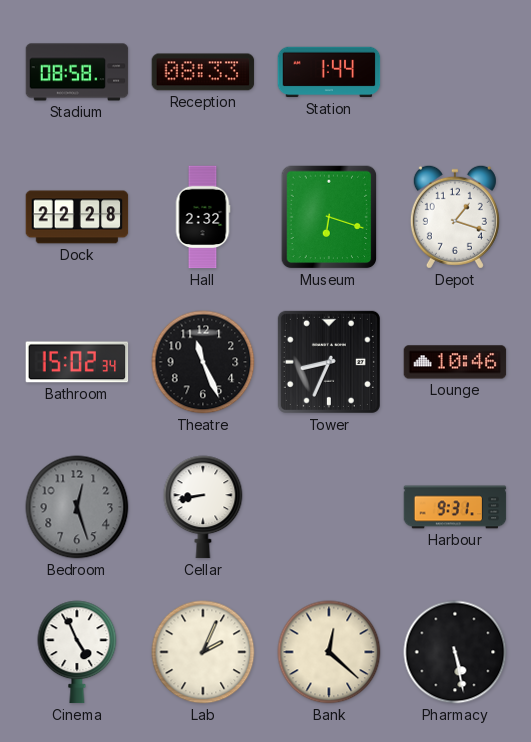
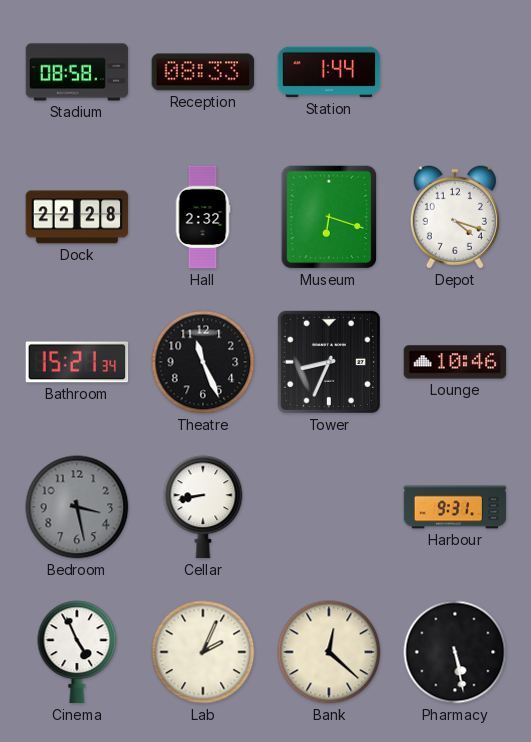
Depot: 1:18 -> 4:18 (455, 217)
Bathroom: 15:02 -> 15:21 (77, 362)
Bedroom: 12:27 -> 3:28 (77, 507)
